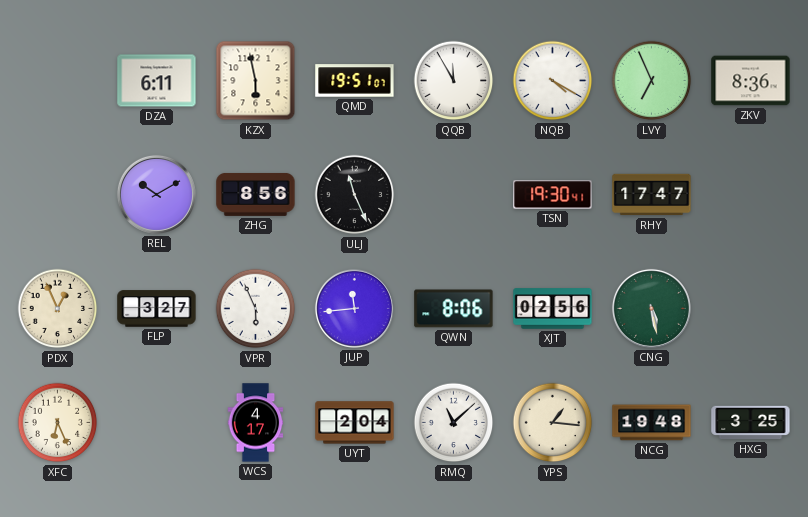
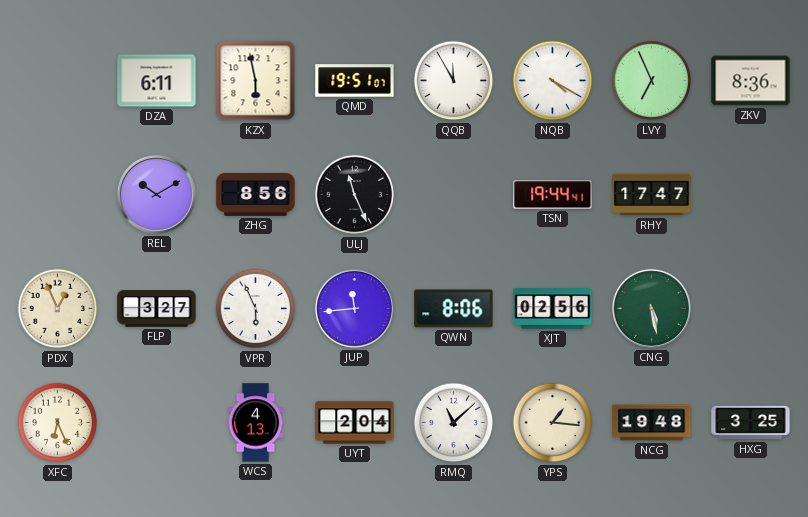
TSN: 19:30 -> 19:44 (553, 195)
WCS: 4:17 -> 4:13 (256, 423)
